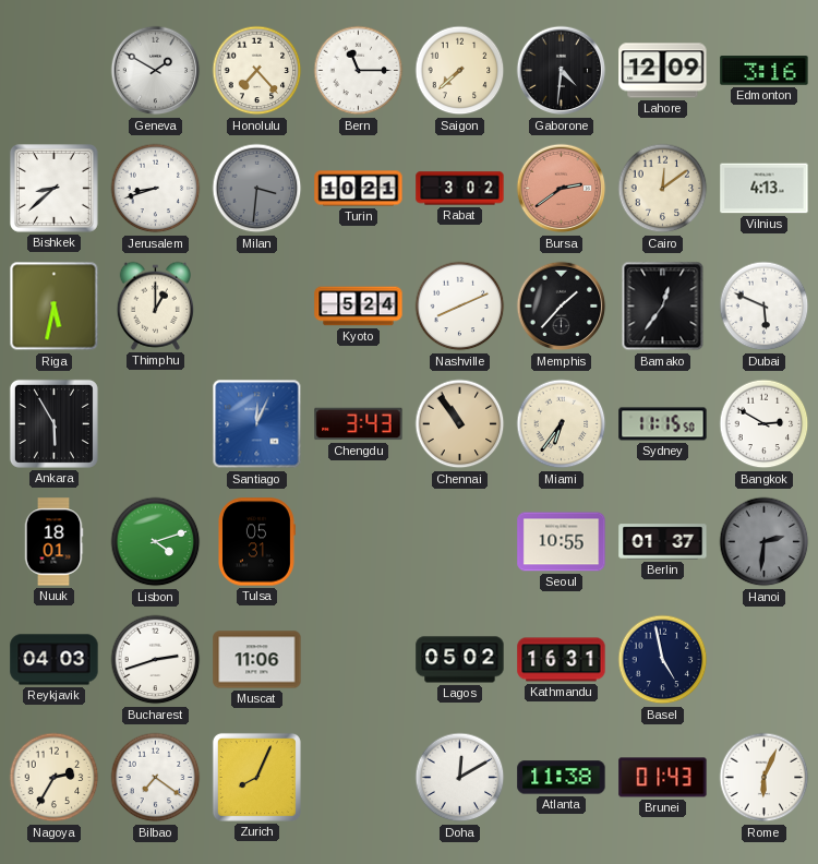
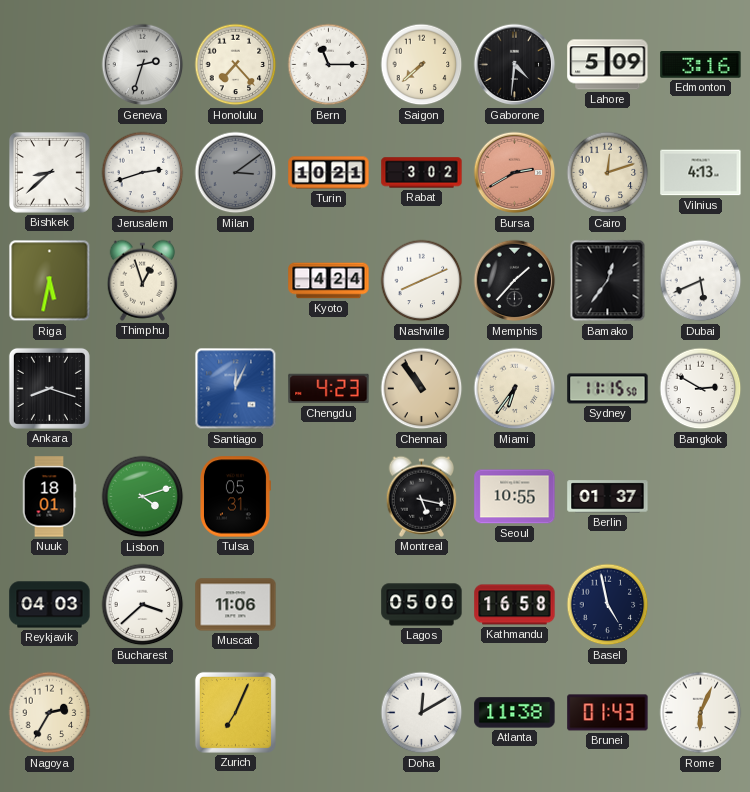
Geneva: 1:50 -> 2:33 (143, 65)
Lahore: 12:09 -> 5:09 (608, 65)
Jerusalem: 8:42 -> 2:42 (143, 173)
Milan: 3:31 -> 3:09 (236, 173)
Bursa: 2:39 -> 2:40 (515, 173)
Cairo: 12:09 -> 12:12 (608, 173)
Thimphu: 1:00 -> 12:57 (143, 280)
Kyoto: 5:24 -> 4:24 (329, 281)
Dubai: 5:49 -> 5:41 (701, 281)
Ankara: 5:55 -> 8:18 (49, 388)
Chengdu: 3:43 -> 4:23 (329, 389)
Montreal: none -> 5:17 (422, 496)
Hanoi: 2:31 -> none (765, 542)
Bucharest: 2:42 -> 3:38 (143, 605)
Lagos: 05:02 -> 05:00 (422, 605)
Kathmandu: 16:31 -> 16:58 (515, 605)
Bilbao: 7:21 -> none (156, 778)
Zurich: 8:04 -> 7:04 (235, 712)
